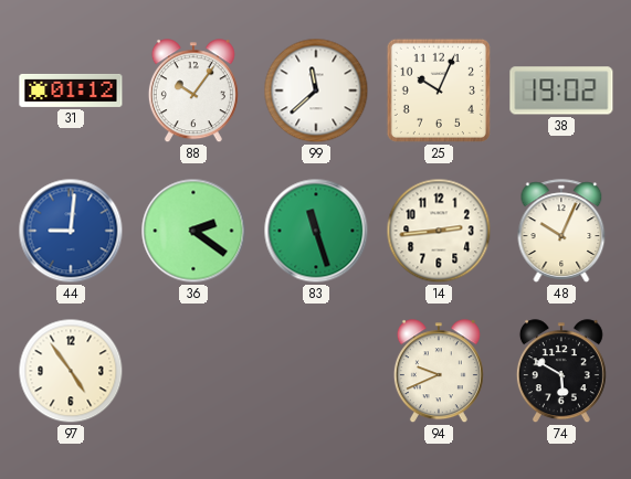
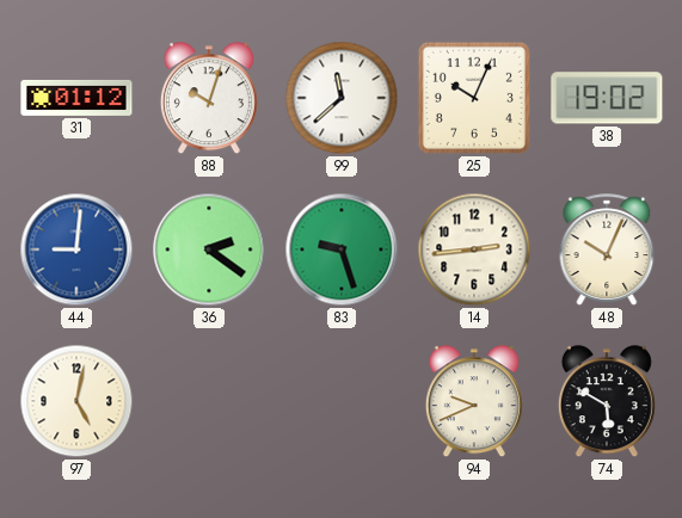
88: 10:06 -> 10:03 (209, 99)
83: 11:27 -> 9:27 (342, 249)
97: 4:54 -> 5:02 (76, 401)
